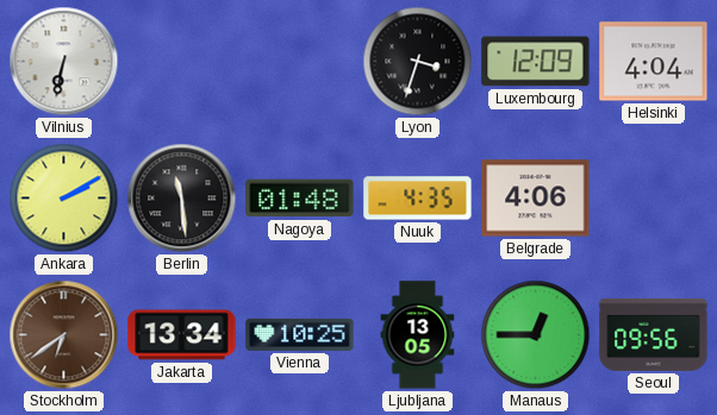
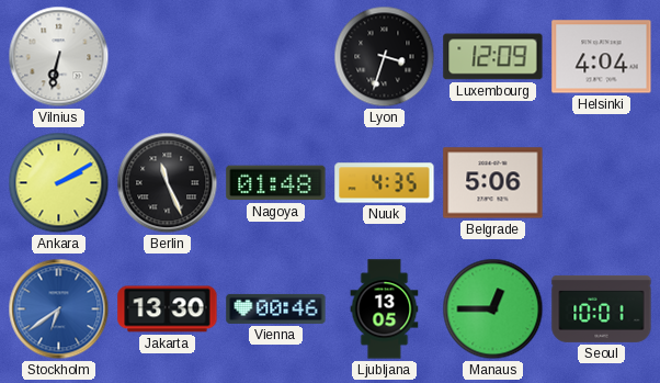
Berlin: 11:29 -> 11:26 (168, 183)
Belgrade: 4:06 -> 5:06 (493, 183)
Stockholm dial: brown -> blue (59, 309)
Jakarta: 13:34 -> 13:30 (168, 309)
Vienna: 10:25 -> 00:46 (276, 308)
Seoul: 09:56 -> 10:01 (602, 308)
